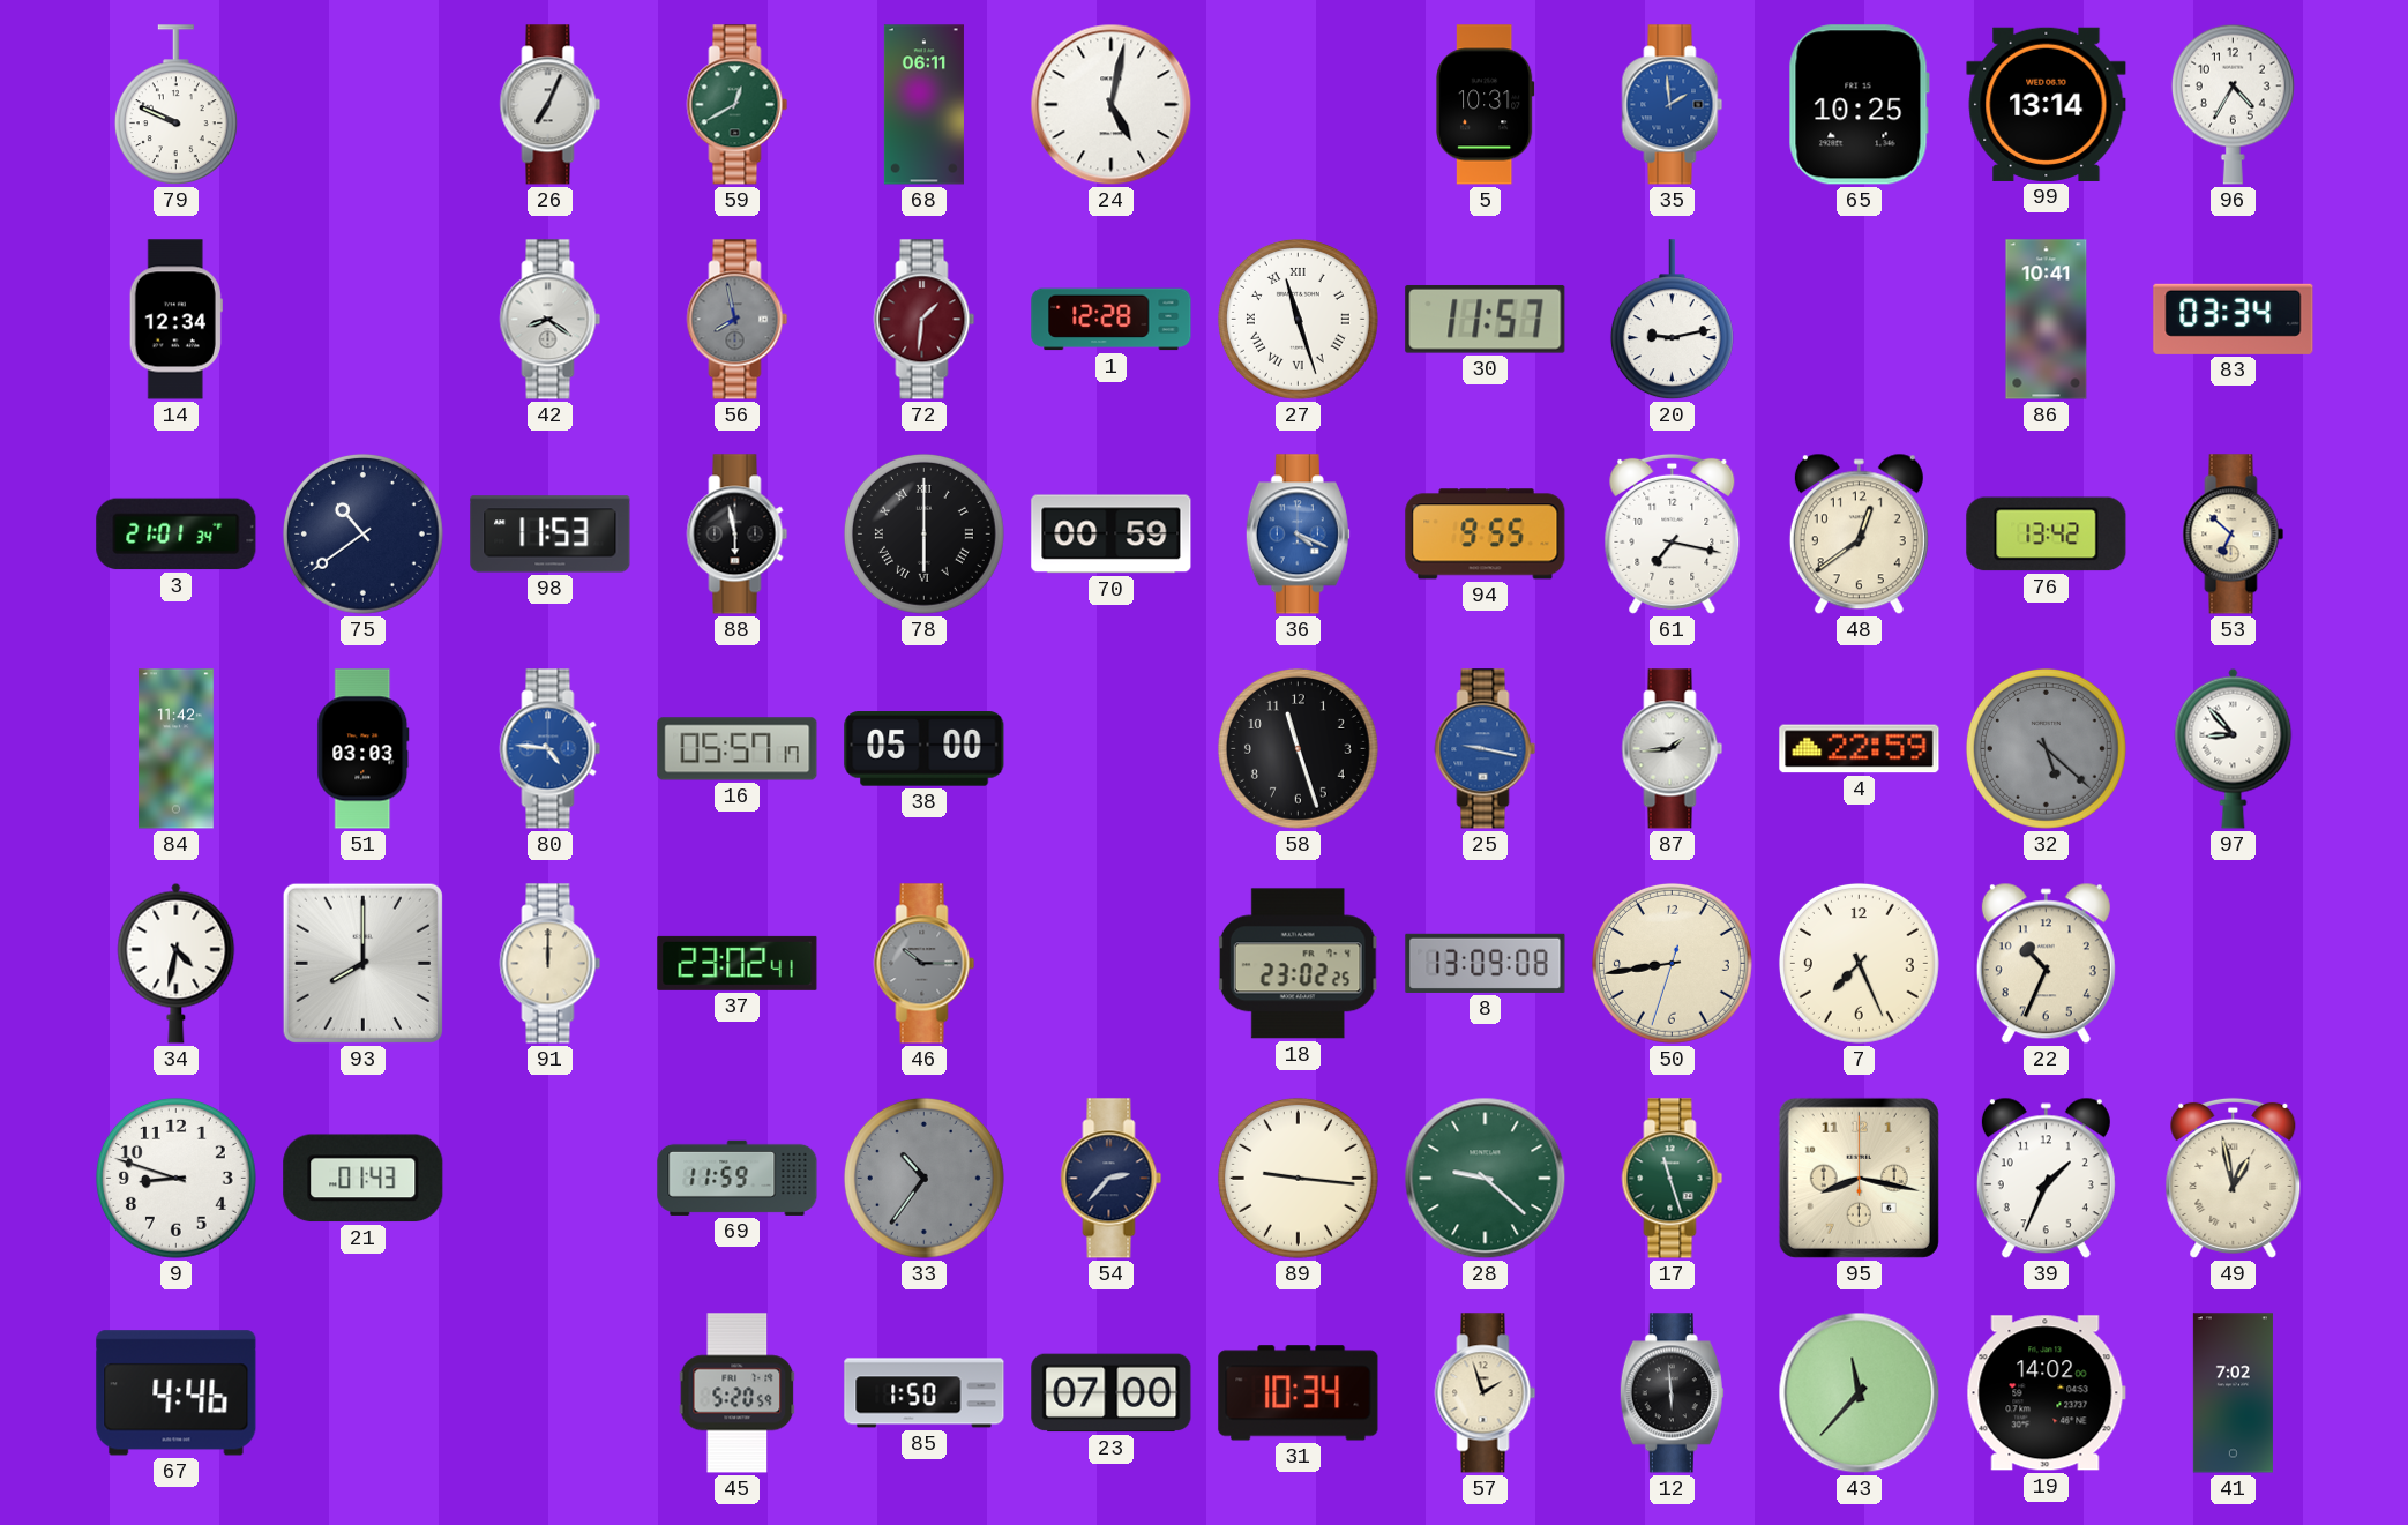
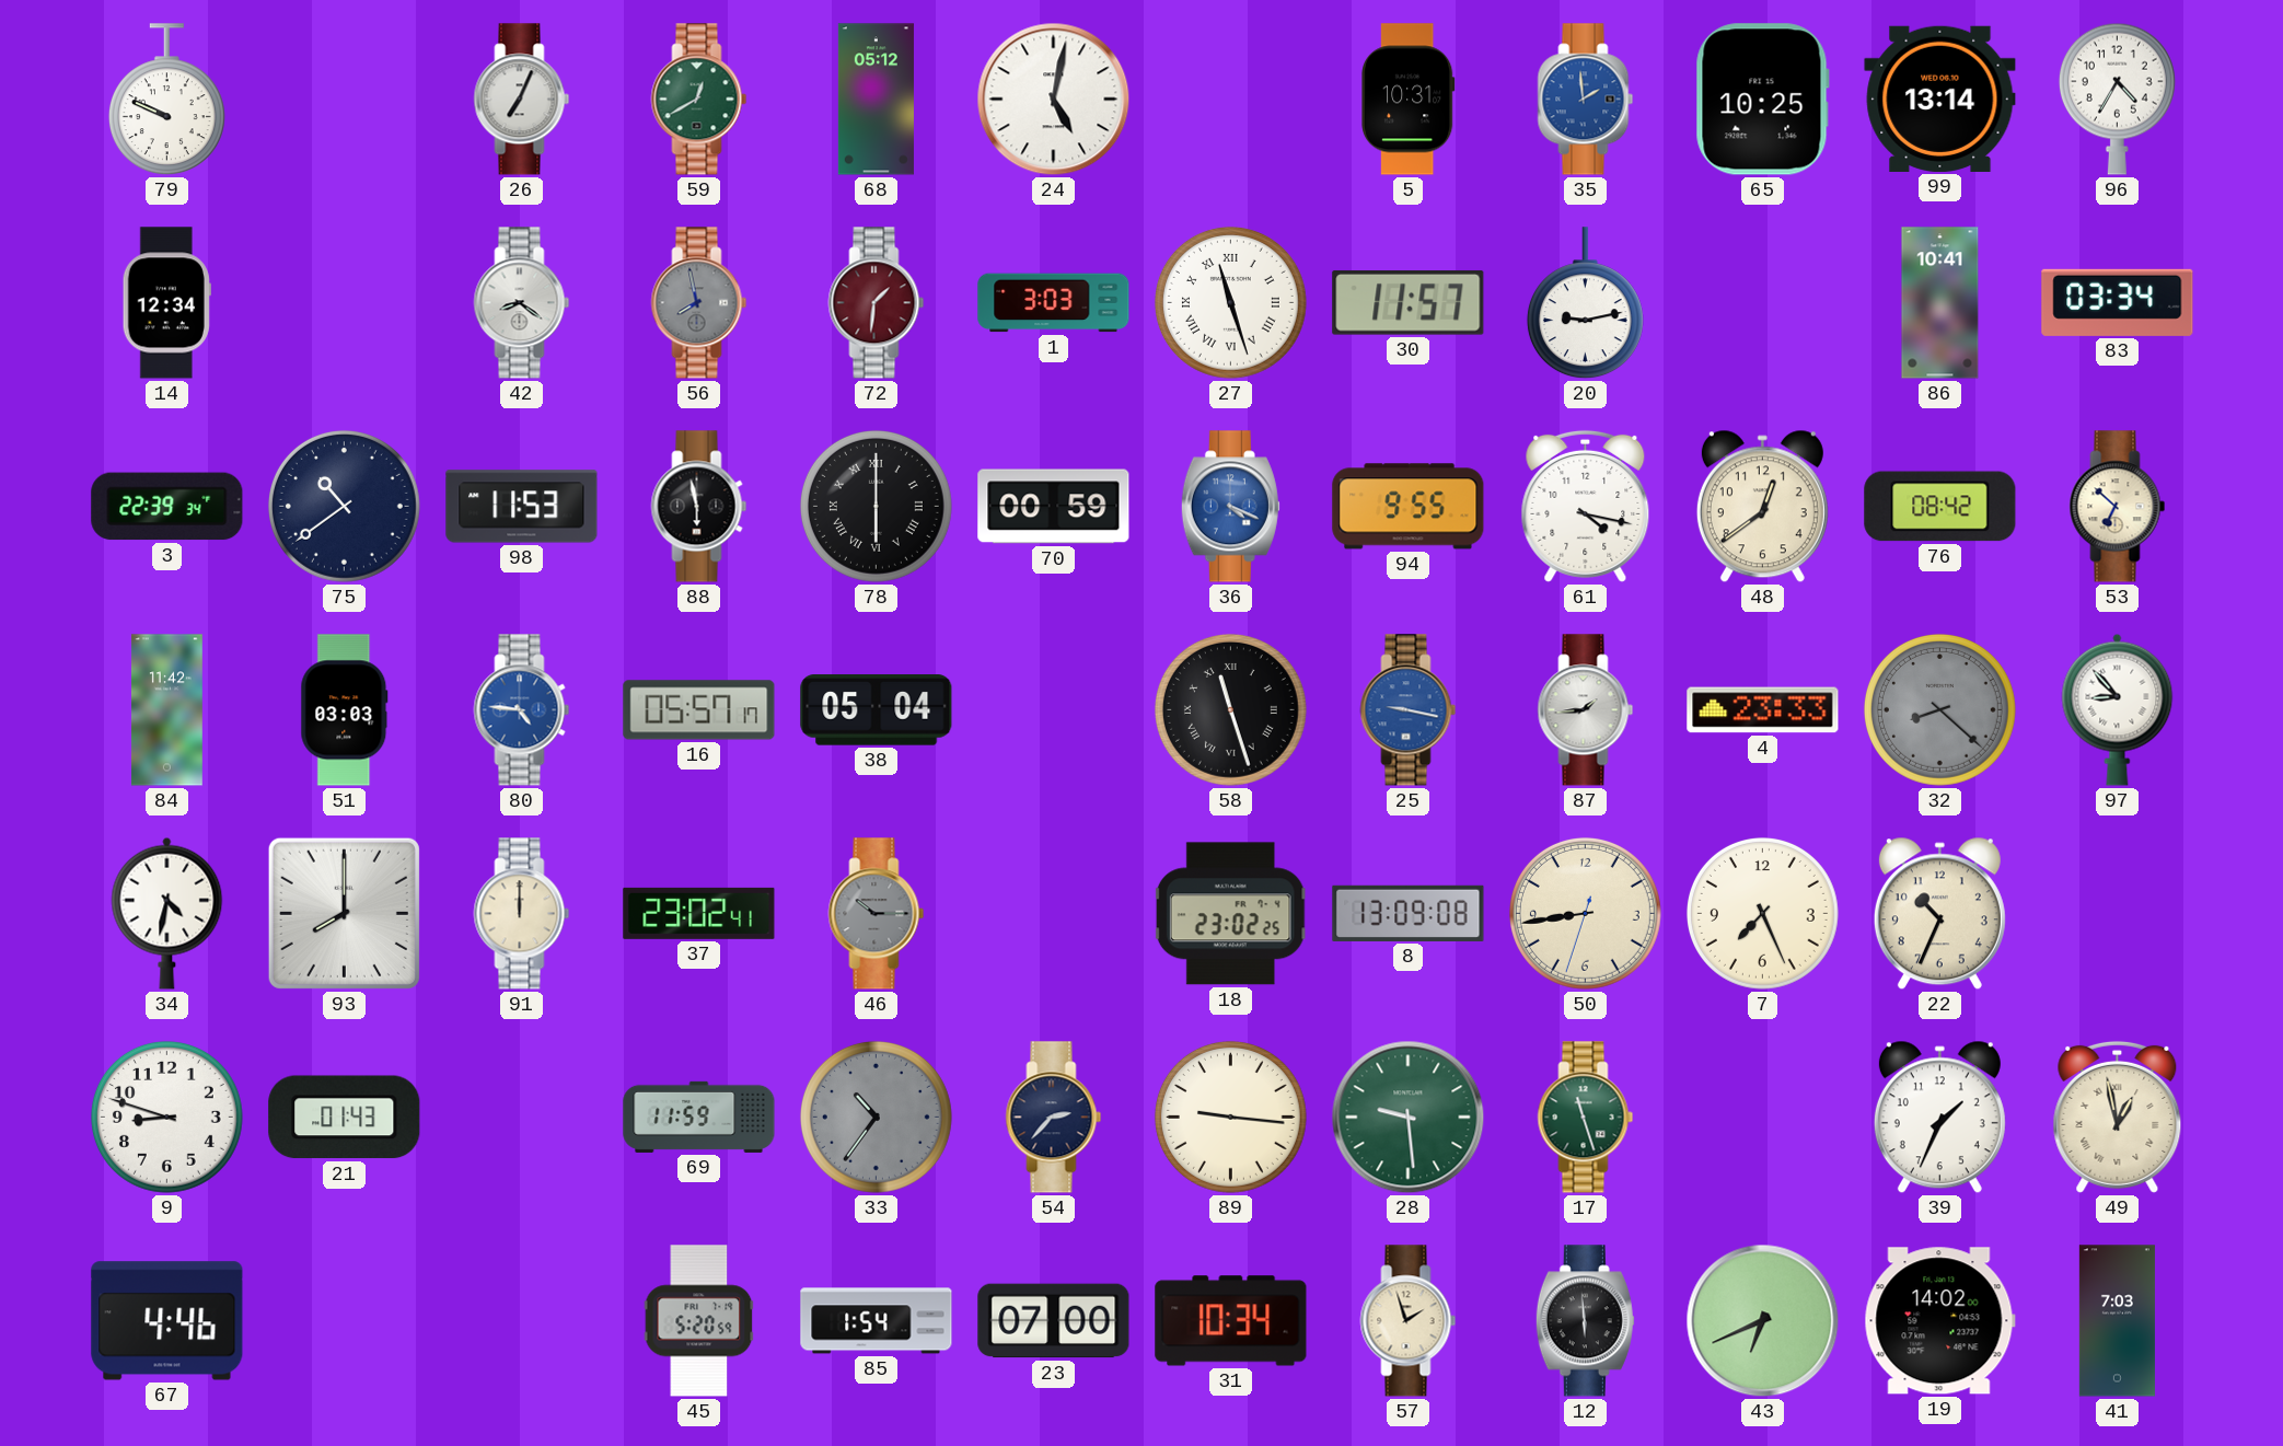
68: 06:11 -> 05:12 (876, 100)
1: 12:28 -> 3:03 (1054, 303)
3: 21:01 -> 22:39 (167, 507)
61: 7:17 -> 4:17 (1586, 506)
76: 13:42 -> 08:42 (1940, 507)
38: 05:00 -> 05:04 (877, 710)
58 numerals: Arabic -> Roman (1230, 709)
4: 22:59 -> 23:33 (1763, 710)
32: 5:22 -> 8:22 (1939, 709)
28: 9:22 -> 9:29 (1409, 1118)
95: 8:17 -> none (1859, 1178)
85: 1:50 -> 1:54 (877, 1321)
43: 11:37 -> 6:41 (1763, 1321)
41: 7:02 -> 7:03 (2117, 1321)
